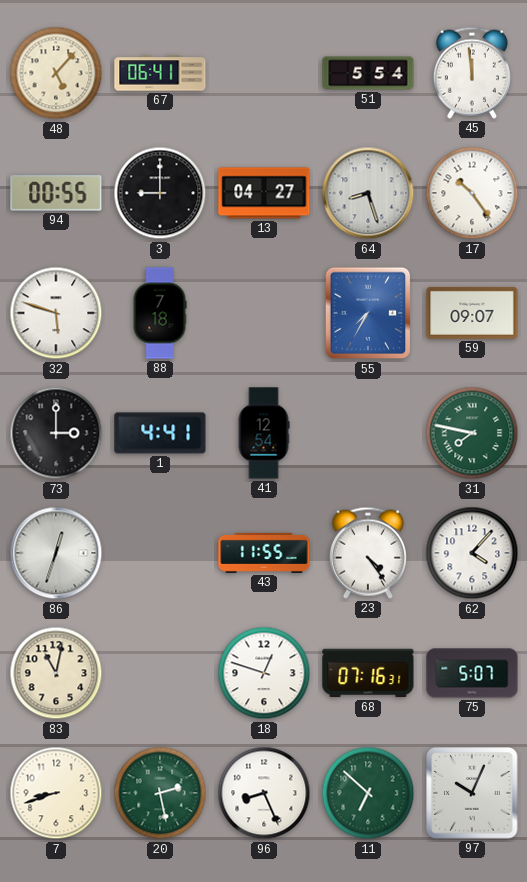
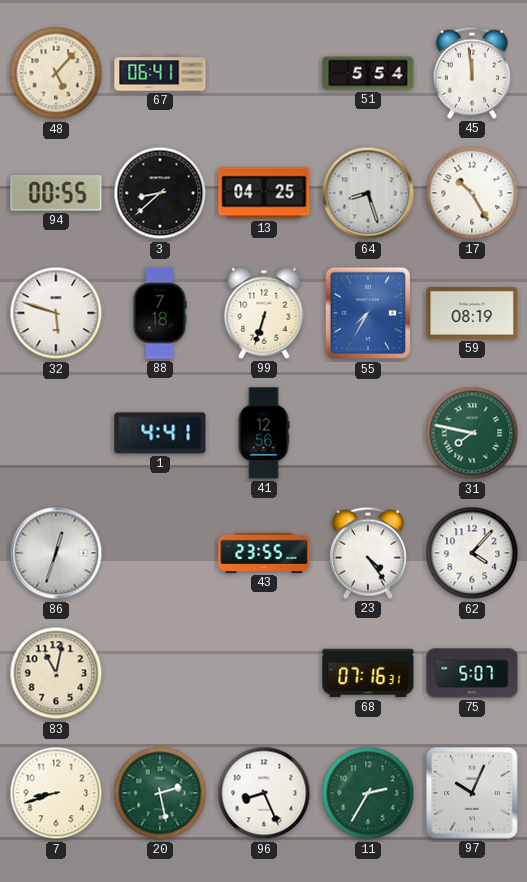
3: 9:00 -> 8:38 (160, 193)
13: 04:27 -> 04:25 (264, 193)
17: 10:24 -> 10:25 (472, 193)
99: none -> 6:33 (264, 313)
59: 09:07 -> 08:19 (472, 313)
73: 3:00 -> none (56, 433)
41: 12:54 -> 12:56 (264, 433)
43: 11:55 -> 23:55 (264, 553)
18: 12:48 -> none (264, 673)
11: 6:52 -> 2:35 (368, 793)
